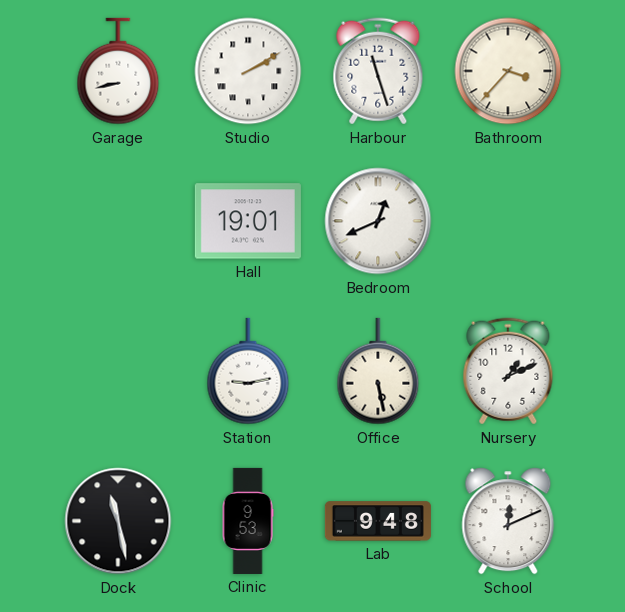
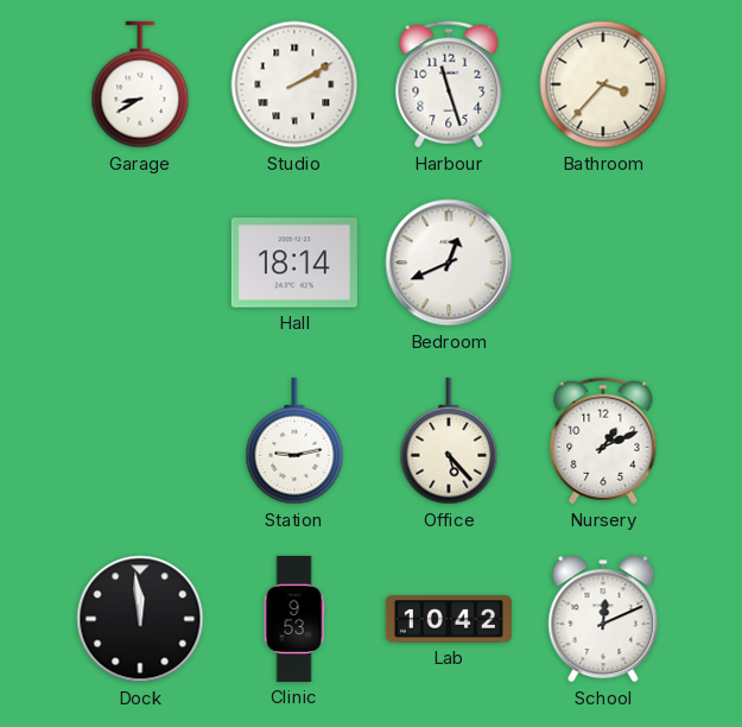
Garage: 8:43 -> 8:40 (140, 84)
Hall: 19:01 -> 18:14 (294, 263)
Office: 5:28 -> 5:23 (449, 441)
Dock: 11:28 -> 11:59 (140, 619)
Lab: 9:48 -> 10:42 (449, 619)
